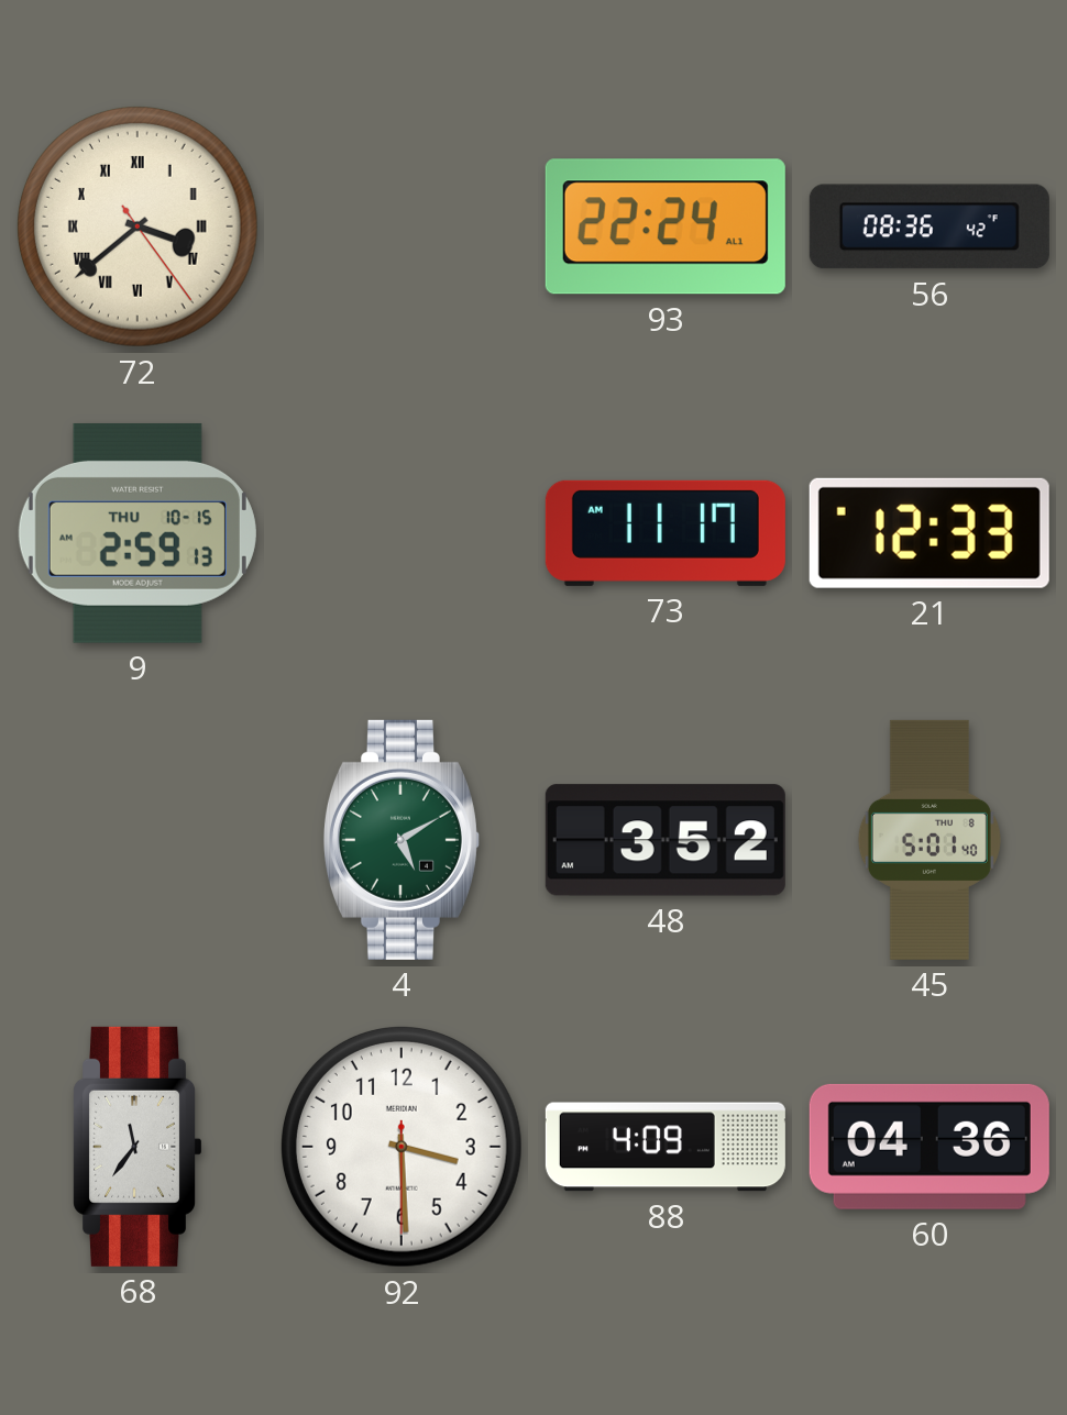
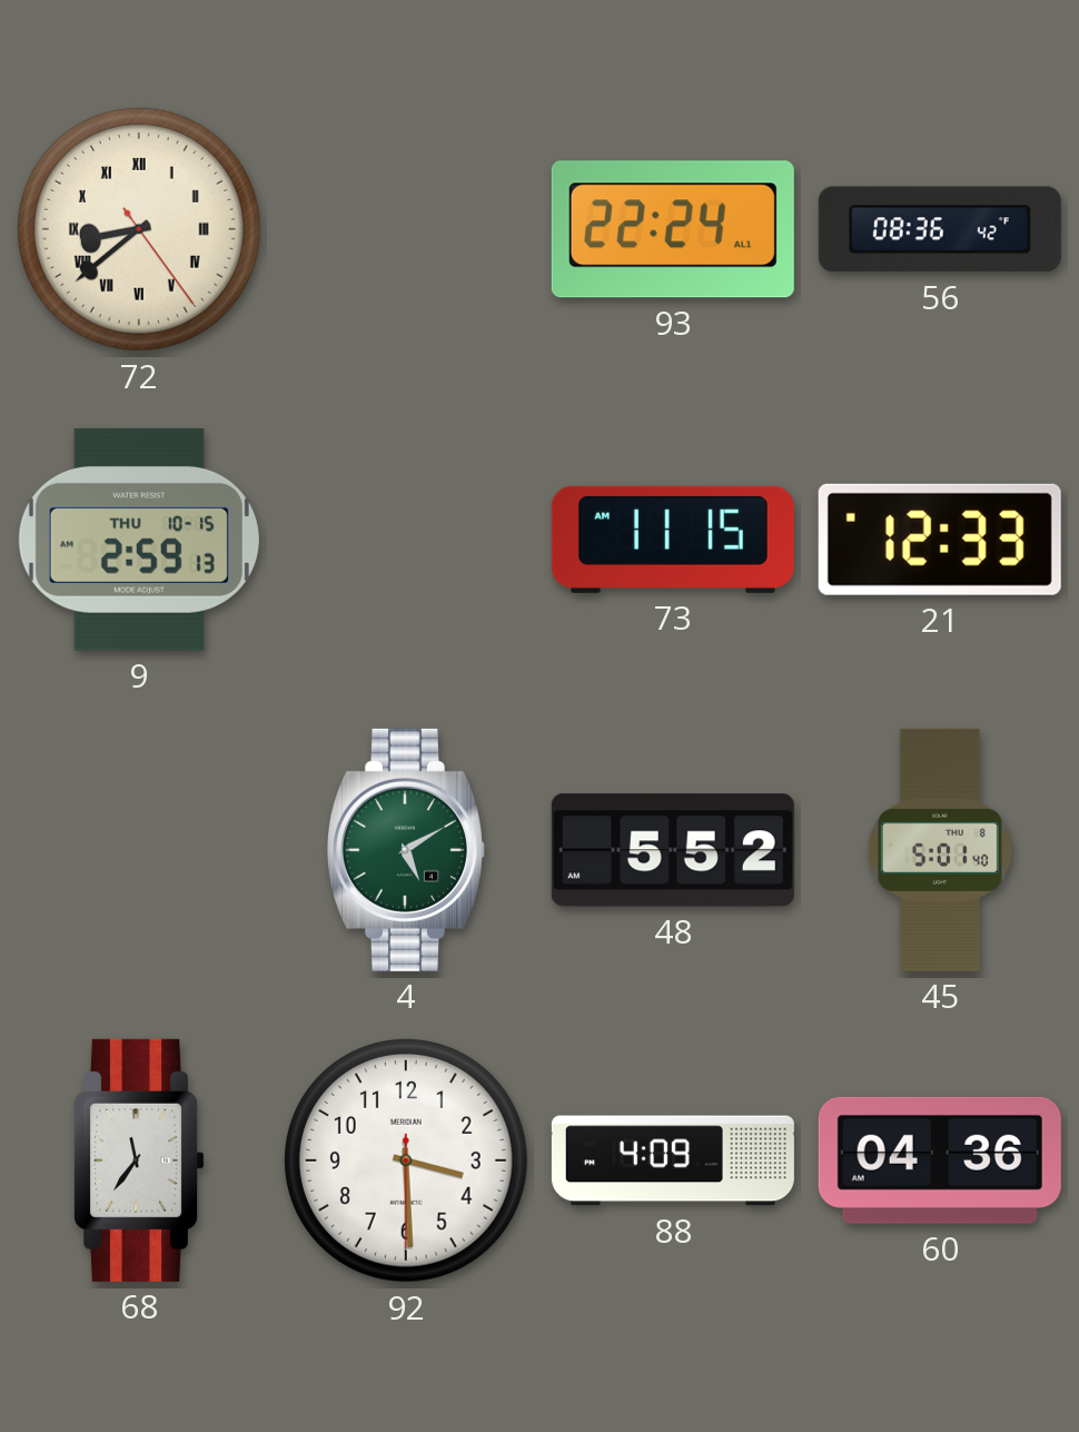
72: 3:38 -> 8:38 (139, 229)
73: 11:17 -> 11:15 (673, 540)
48: 3:52 -> 5:52 (673, 850)
